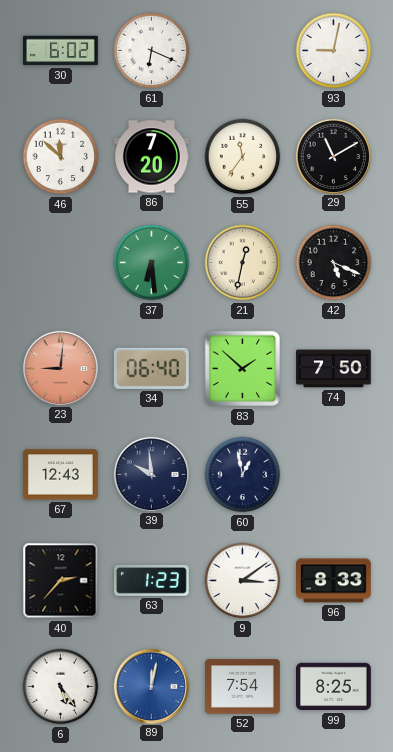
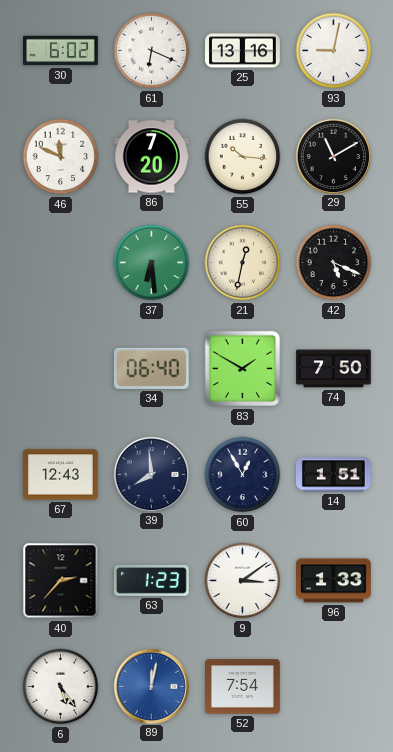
25: none -> 13:16 (243, 51)
46: 11:52 -> 11:49 (61, 157)
55: 11:36 -> 10:16 (243, 157)
23: 9:01 -> none (60, 368)
83: 1:52 -> 1:50 (243, 369)
39: 9:59 -> 7:59 (151, 474)
60: 12:58 -> 12:55 (243, 475)
14: none -> 1:51 (334, 475)
96: 8:33 -> 1:33 (334, 581)
99: 8:25 -> none (334, 687)
